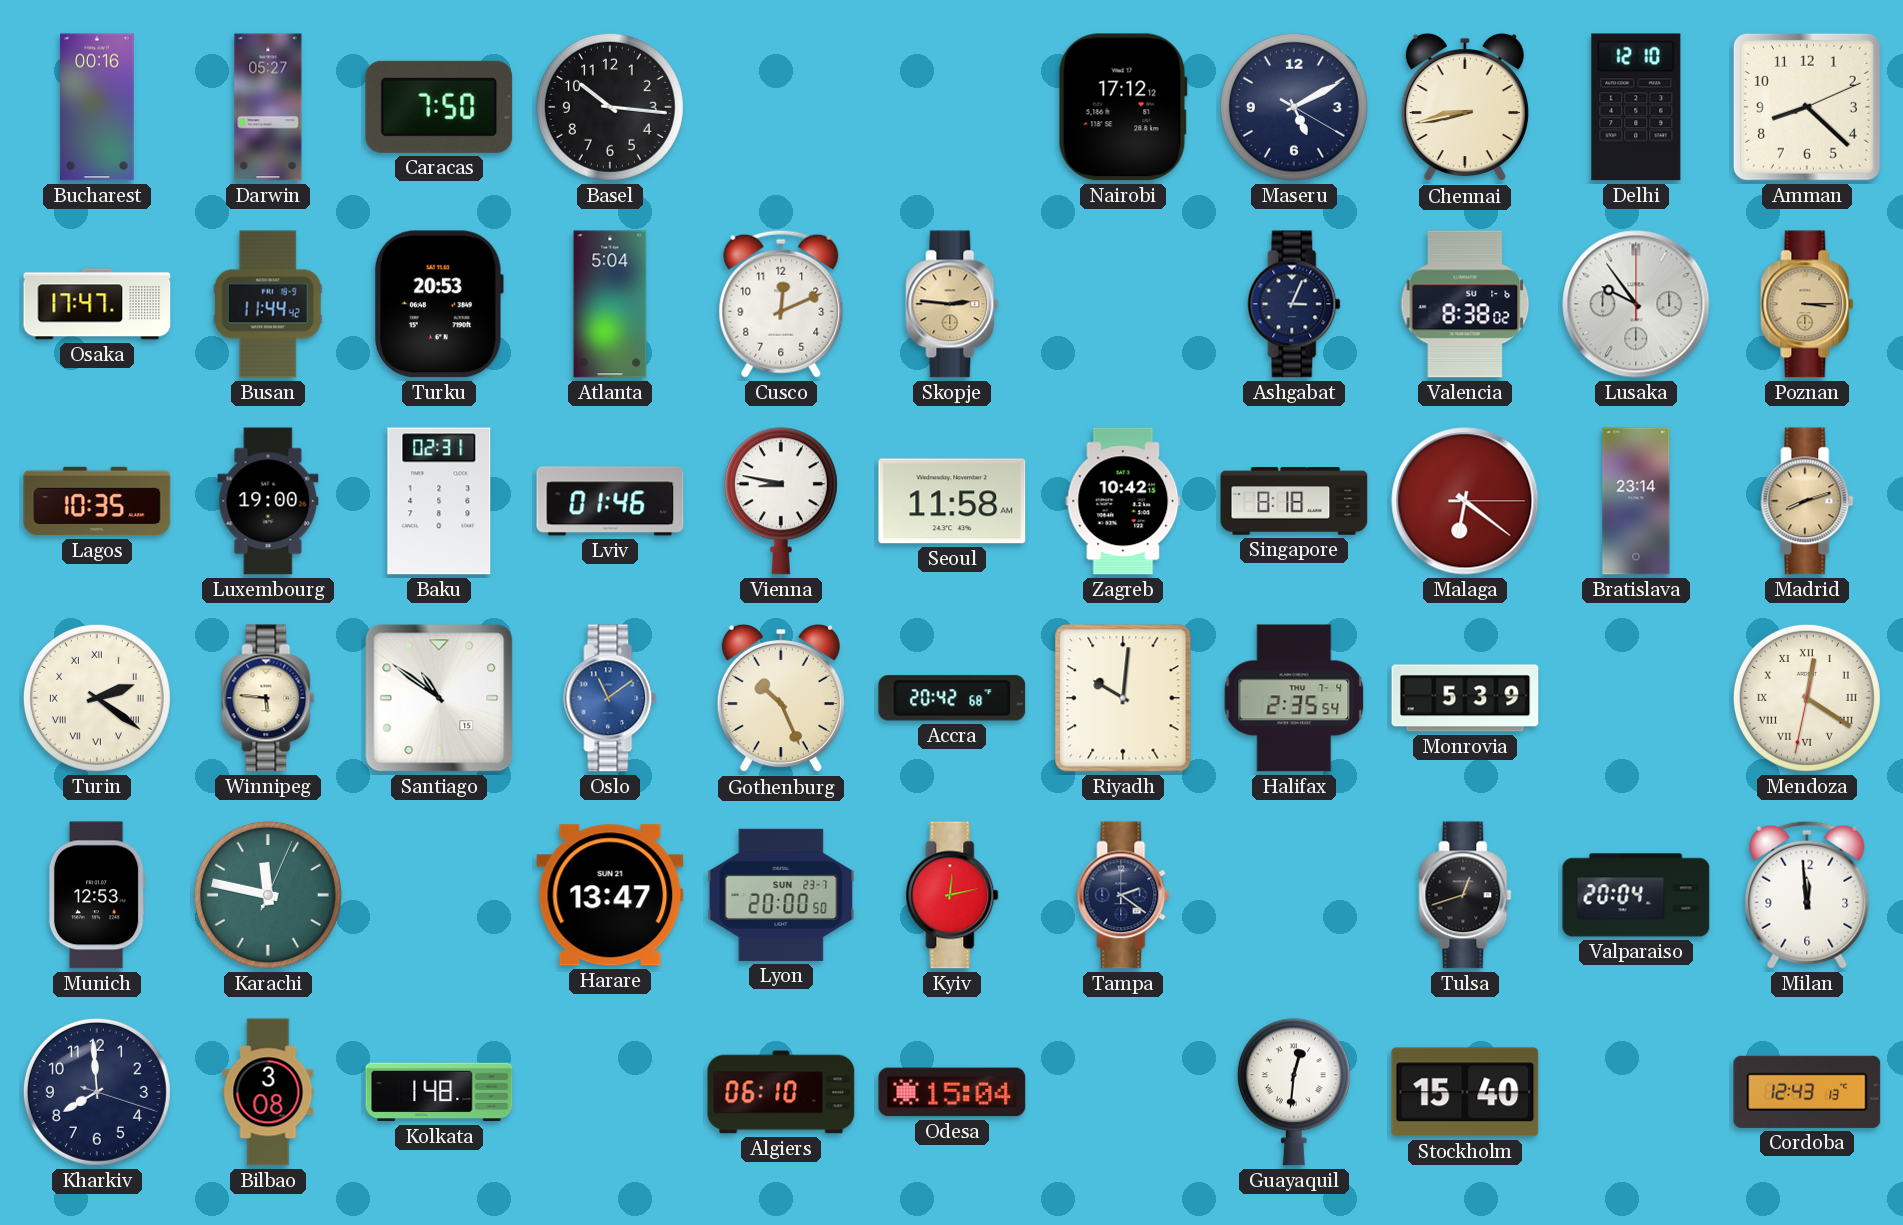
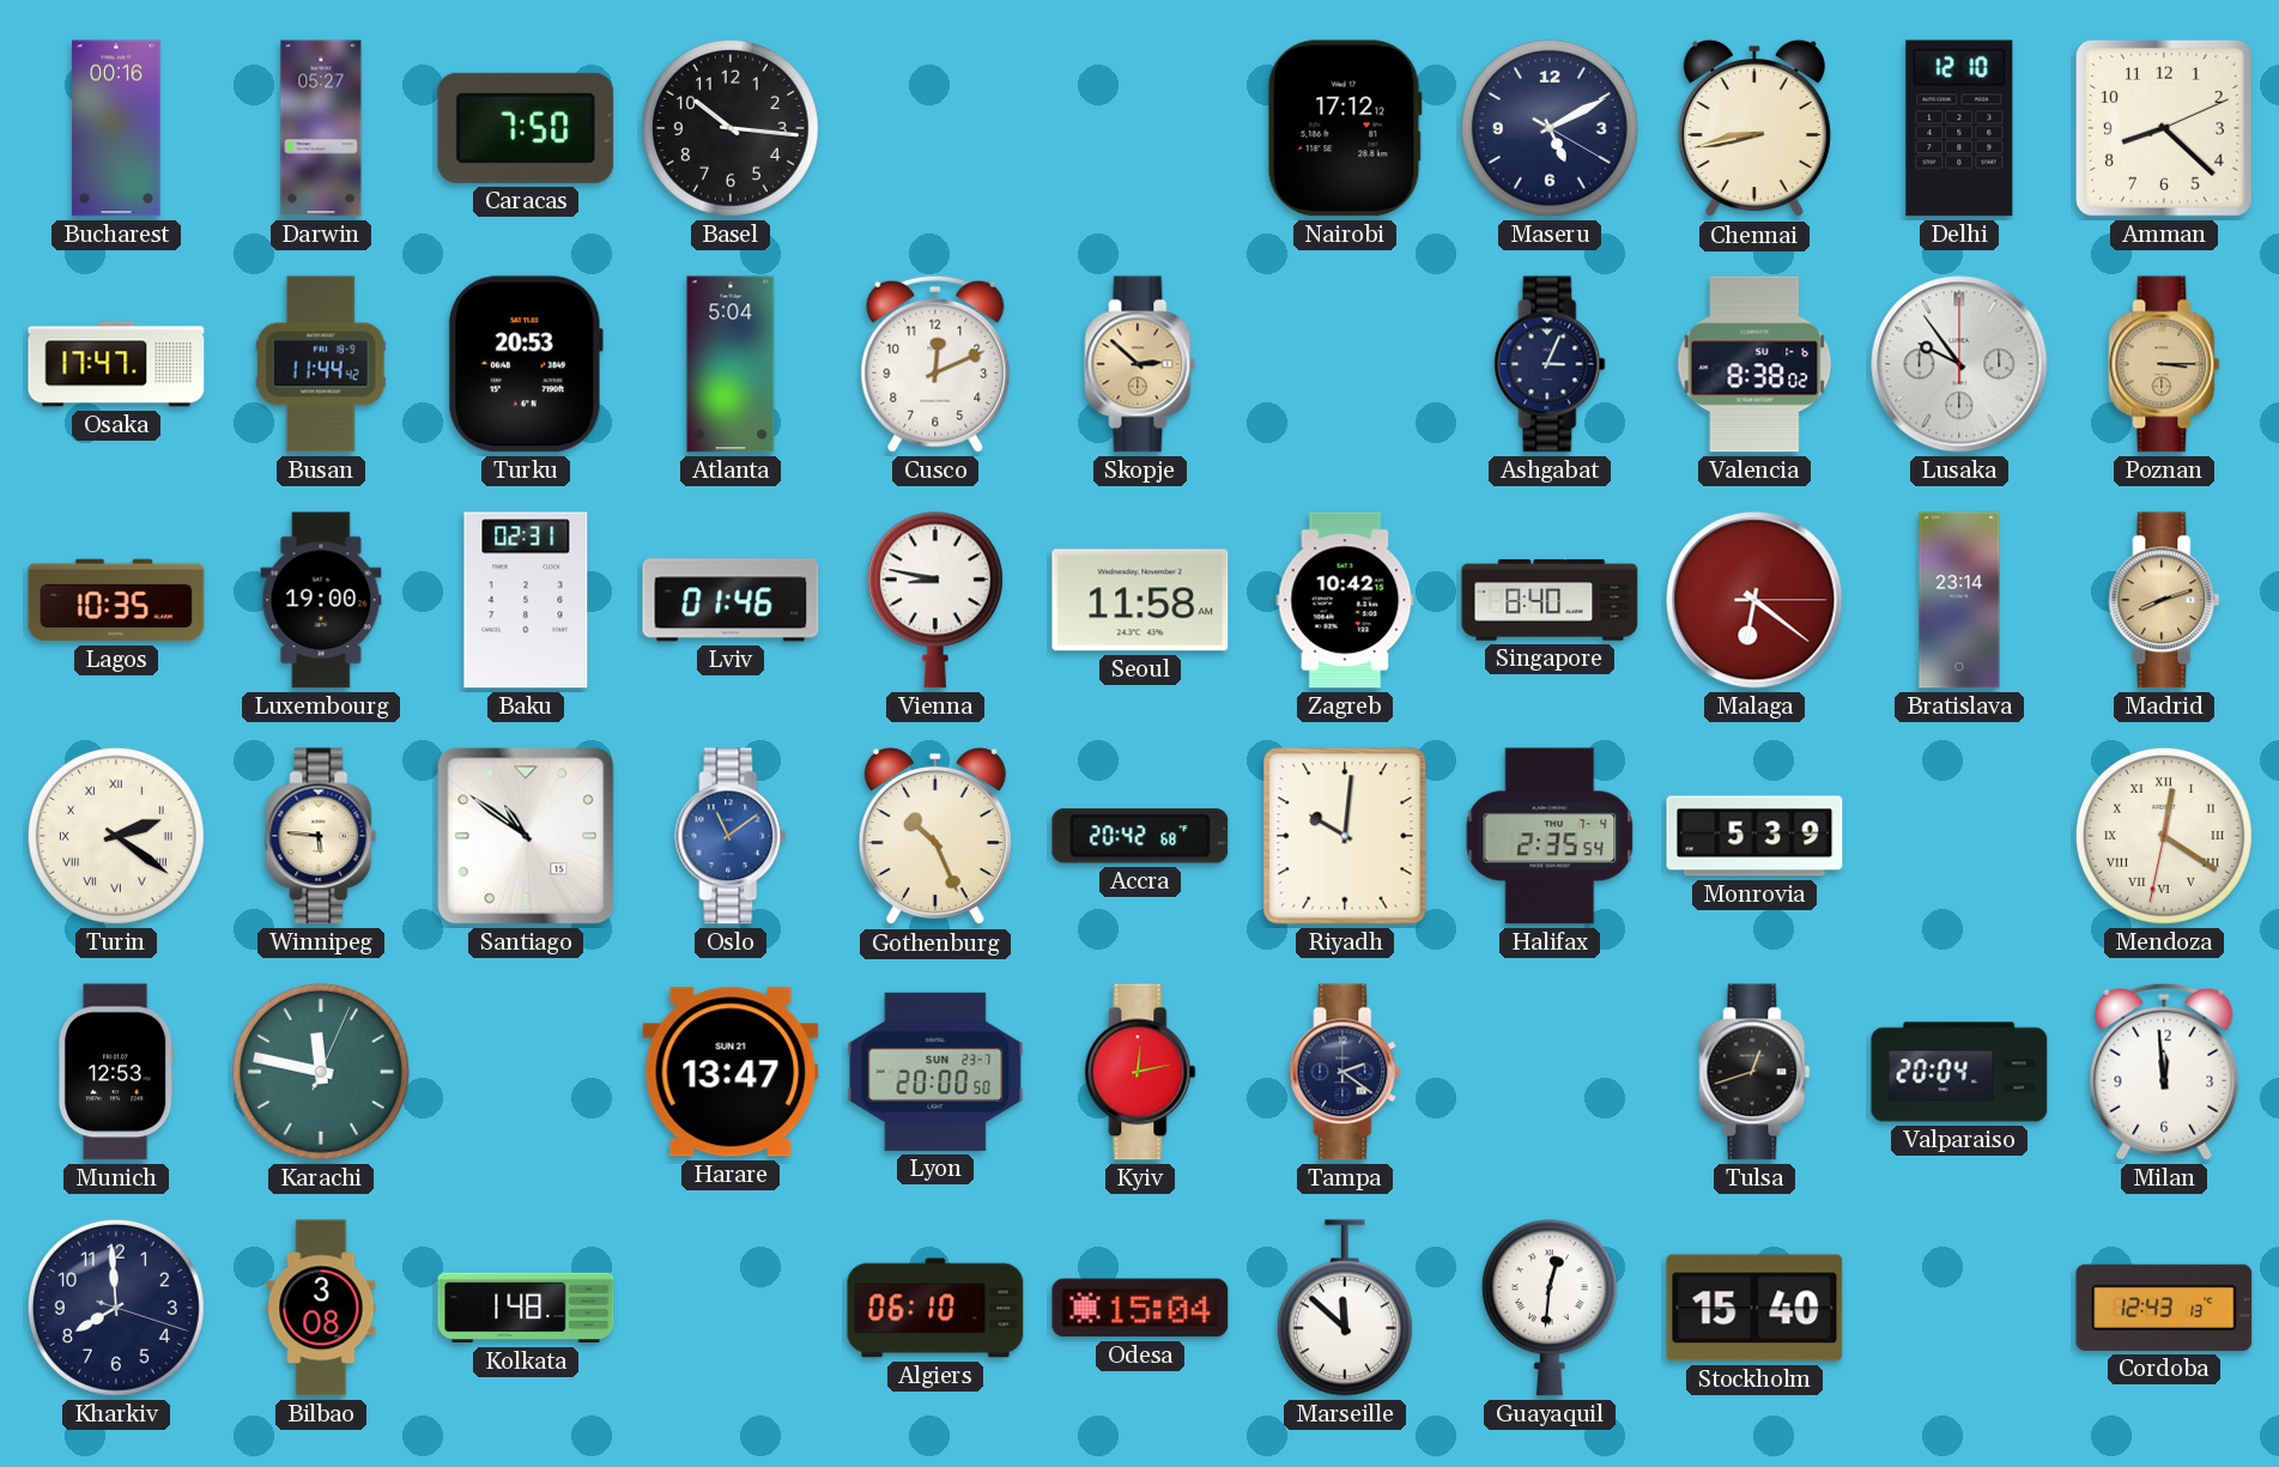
Skopje: 2:46 -> 2:52 (1140, 364)
Singapore: 8:18 -> 8:40 (1550, 600)
Marseille: none -> 11:52 (1345, 1308)
